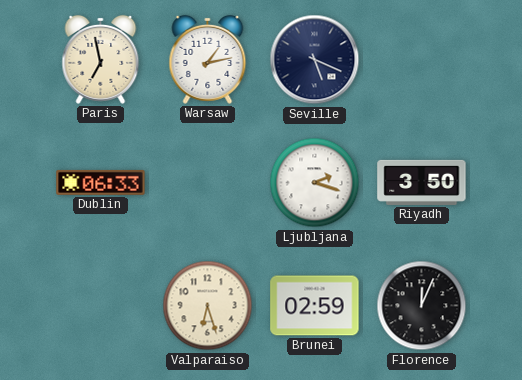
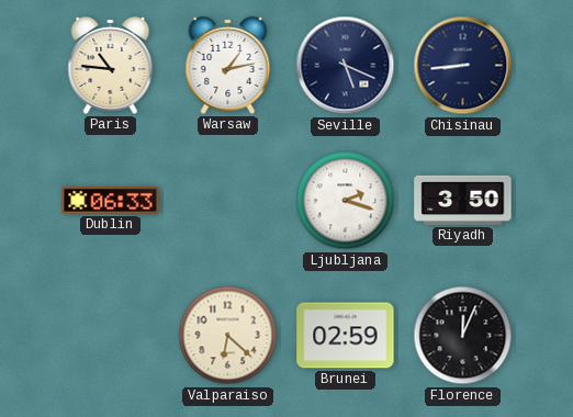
Paris: 6:58 -> 10:46 (111, 65)
Chisinau: none -> 8:44 (463, 66)
Valparaiso: 6:27 -> 6:22 (228, 336)
